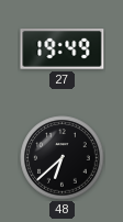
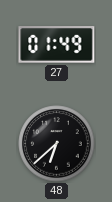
27: 19:49 -> 01:49 (57, 45)
